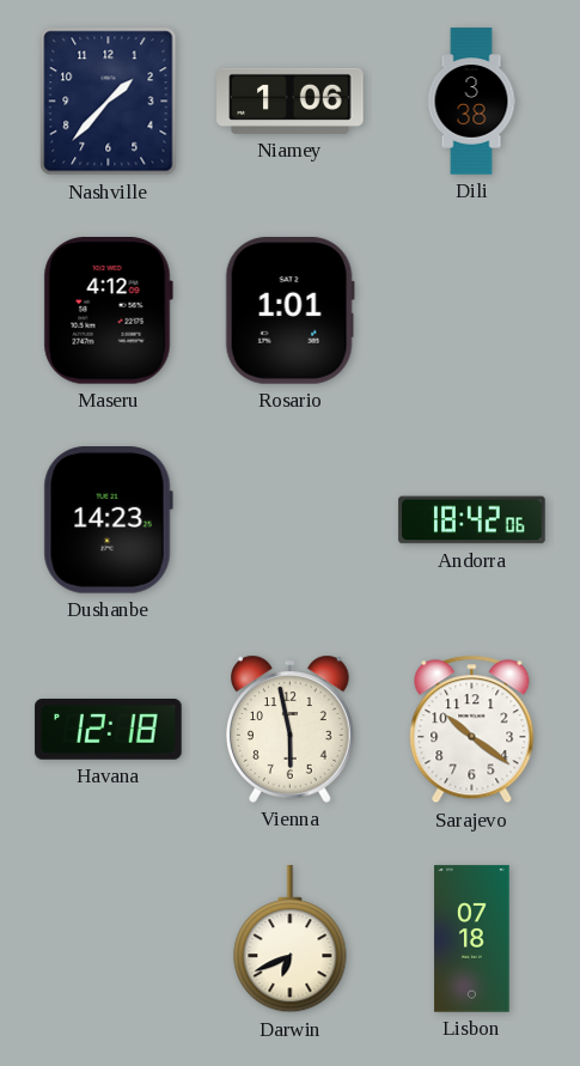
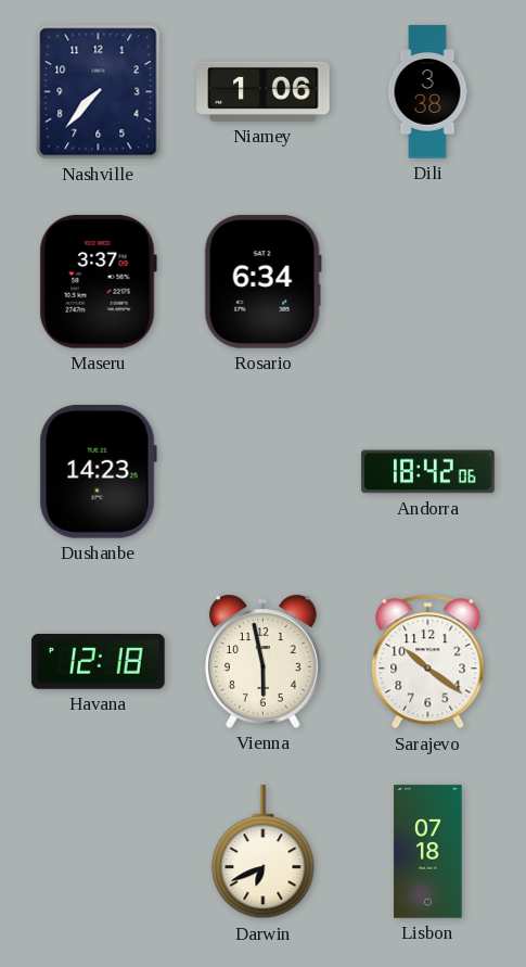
Nashville: 1:37 -> 7:37 (99, 92)
Maseru: 4:12 -> 3:37 (98, 282)
Rosario: 1:01 -> 6:34 (262, 282)
